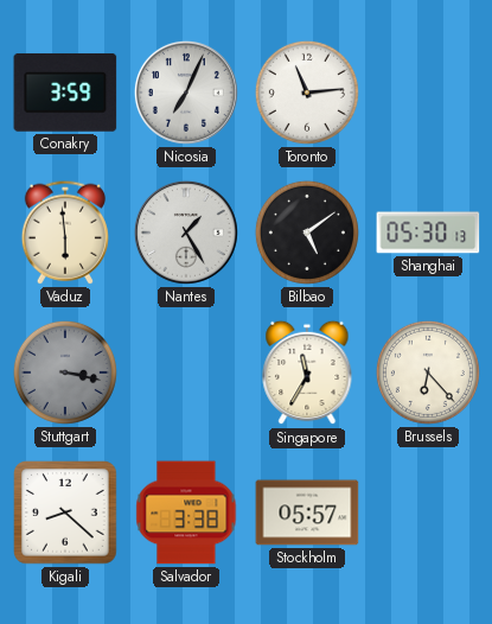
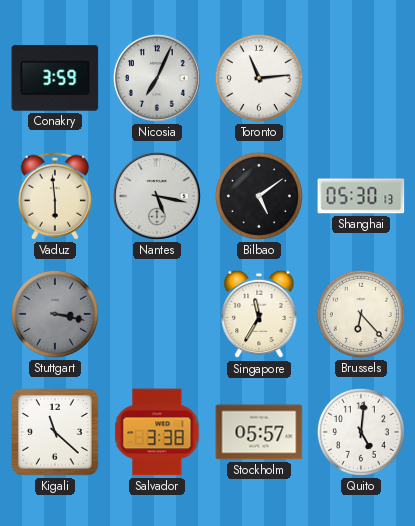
Nantes: 1:25 -> 5:17 (157, 196)
Kigali: 8:22 -> 11:22 (55, 432)
Quito: none -> 5:01 (361, 432)
